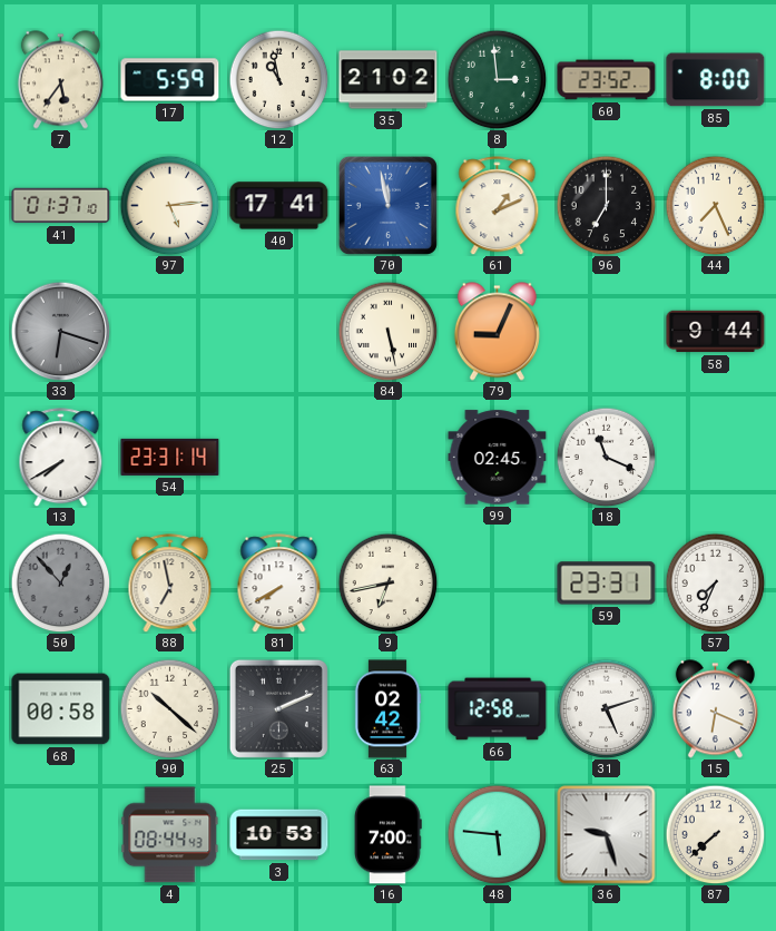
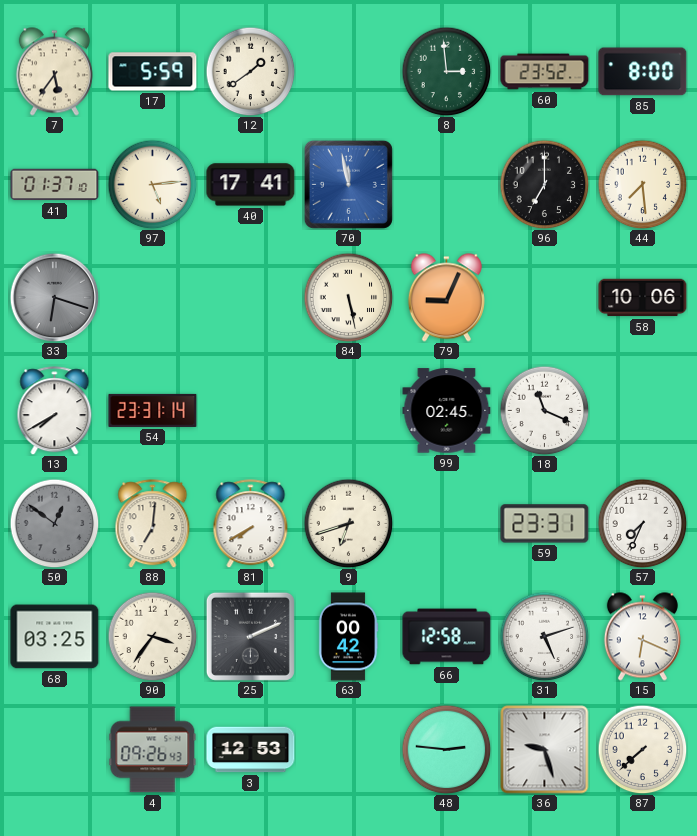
12: 10:58 -> 1:39 (250, 71)
35: 21:02 -> none (389, 80)
61: 1:11 -> none (498, 206)
44: 7:26 -> 7:29 (642, 184)
58: 9:44 -> 10:06 (643, 298)
50: 12:53 -> 12:51 (54, 523)
88: 6:58 -> 7:01 (153, 524)
9: 6:43 -> 6:42 (348, 523)
68: 00:58 -> 03:25 (55, 637)
90: 10:22 -> 3:36 (152, 636)
63: 02:42 -> 00:42 (348, 637)
4: 08:44 -> 09:26 (153, 750)
3: 10:53 -> 12:53 (251, 750)
16: 7:00 -> none (387, 835)
48: 5:46 -> 2:46 (446, 749)
